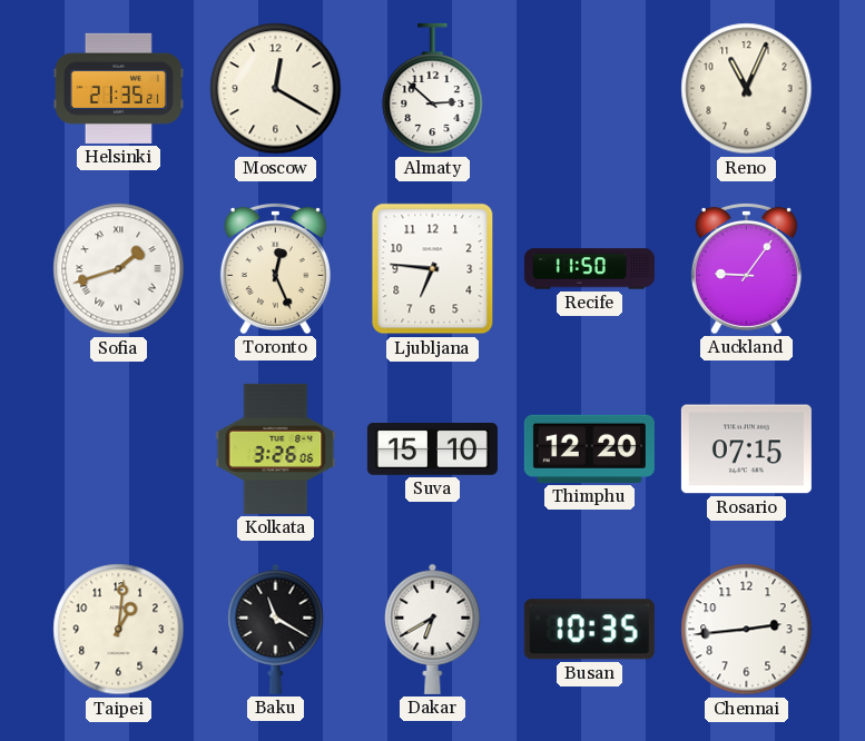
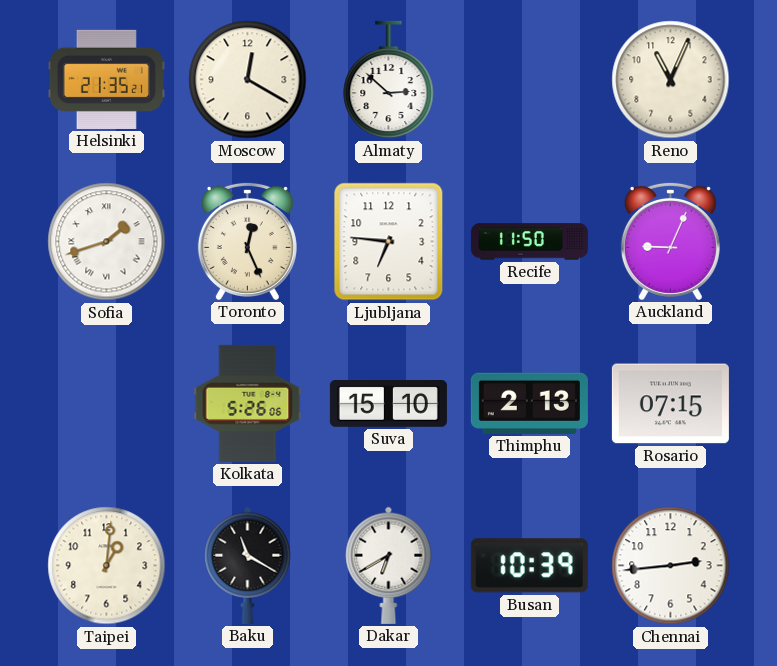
Auckland: 9:06 -> 9:04 (670, 241)
Kolkata: 3:26 -> 5:26 (248, 403)
Thimphu: 12:20 -> 2:13 (529, 403)
Busan: 10:35 -> 10:39 (529, 566)
